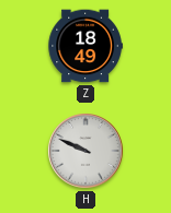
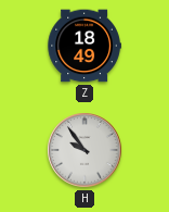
H: 9:49 -> 9:54 (84, 150)
